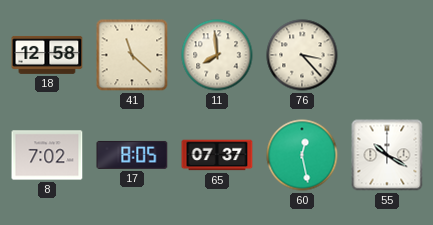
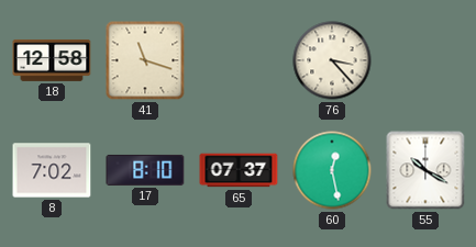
41: 11:22 -> 11:18 (145, 60)
11: 7:59 -> none (217, 55)
17: 8:05 -> 8:10 (145, 170)
